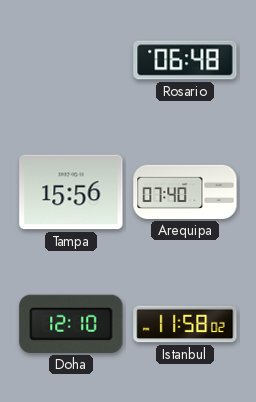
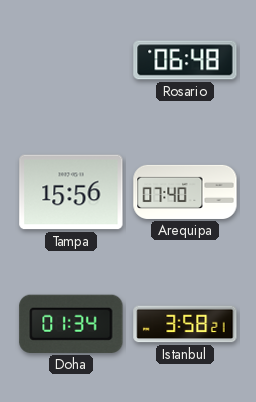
Doha: 12:10 -> 01:34 (71, 324)
Istanbul: 11:58 -> 3:58 (185, 324)
